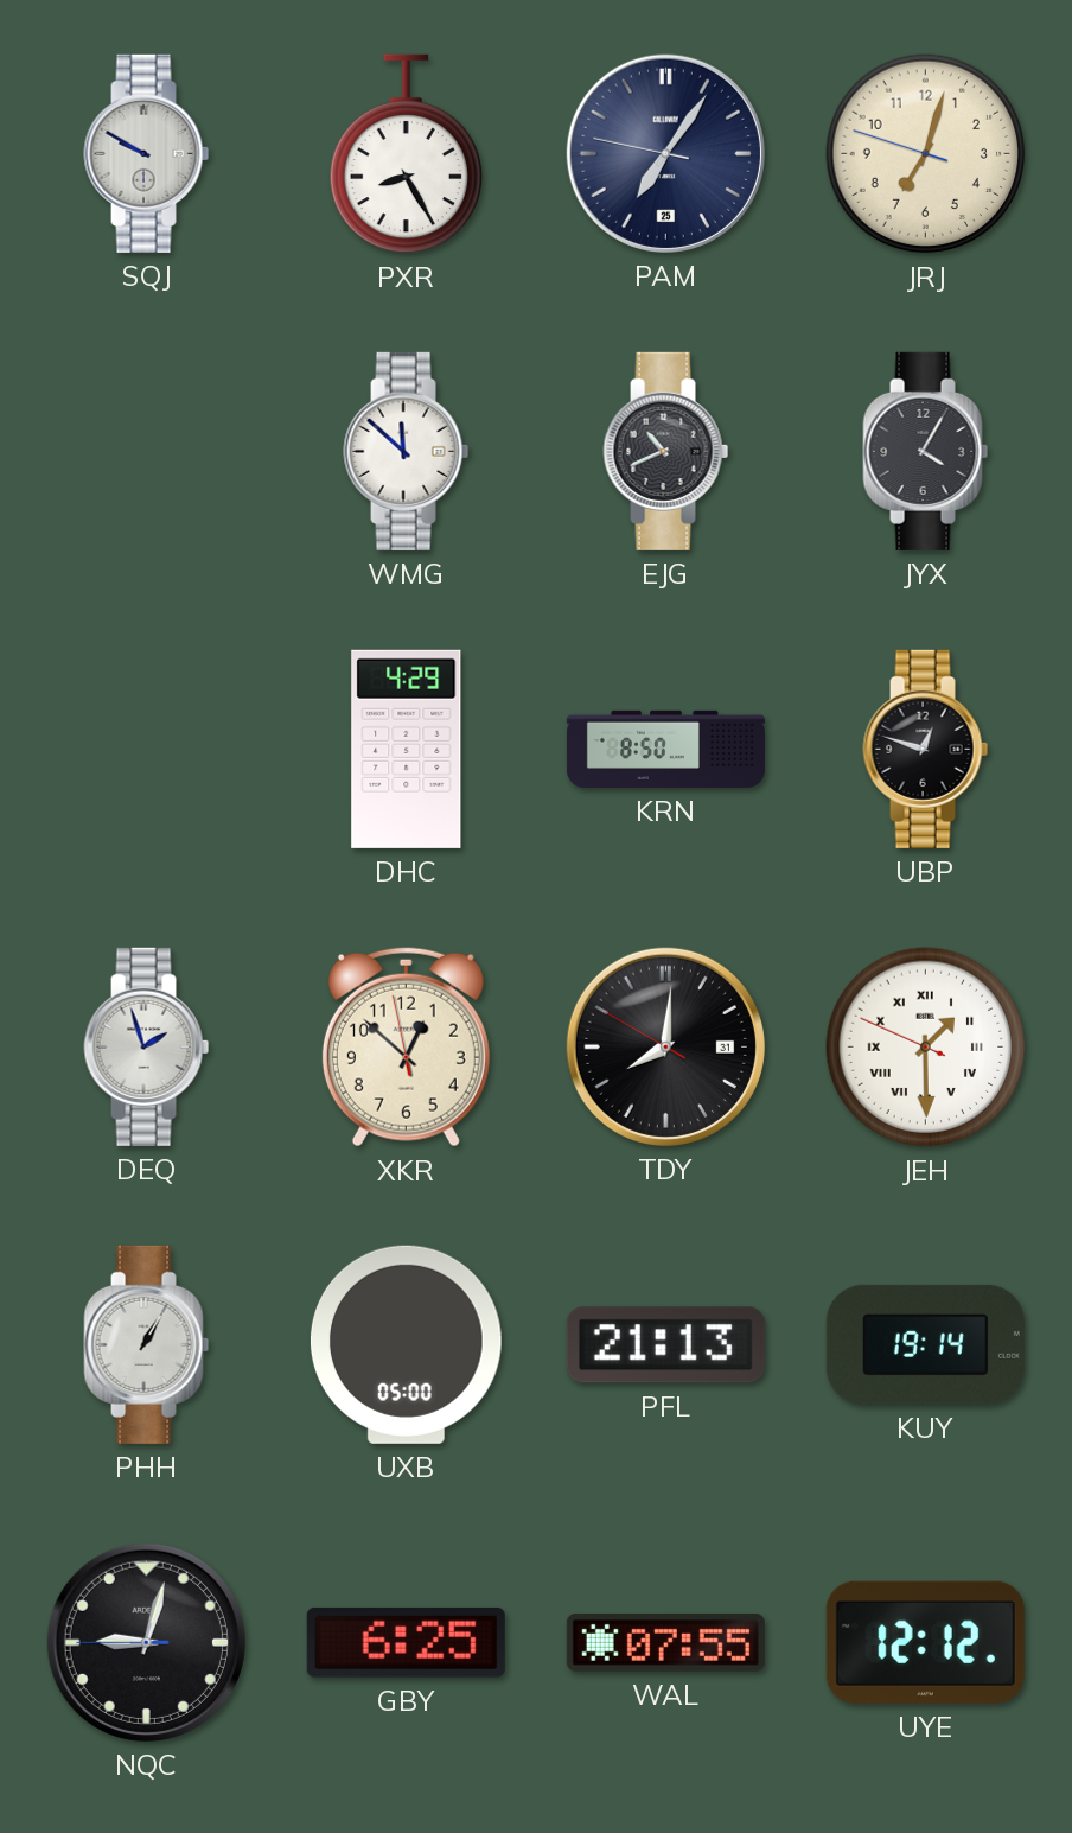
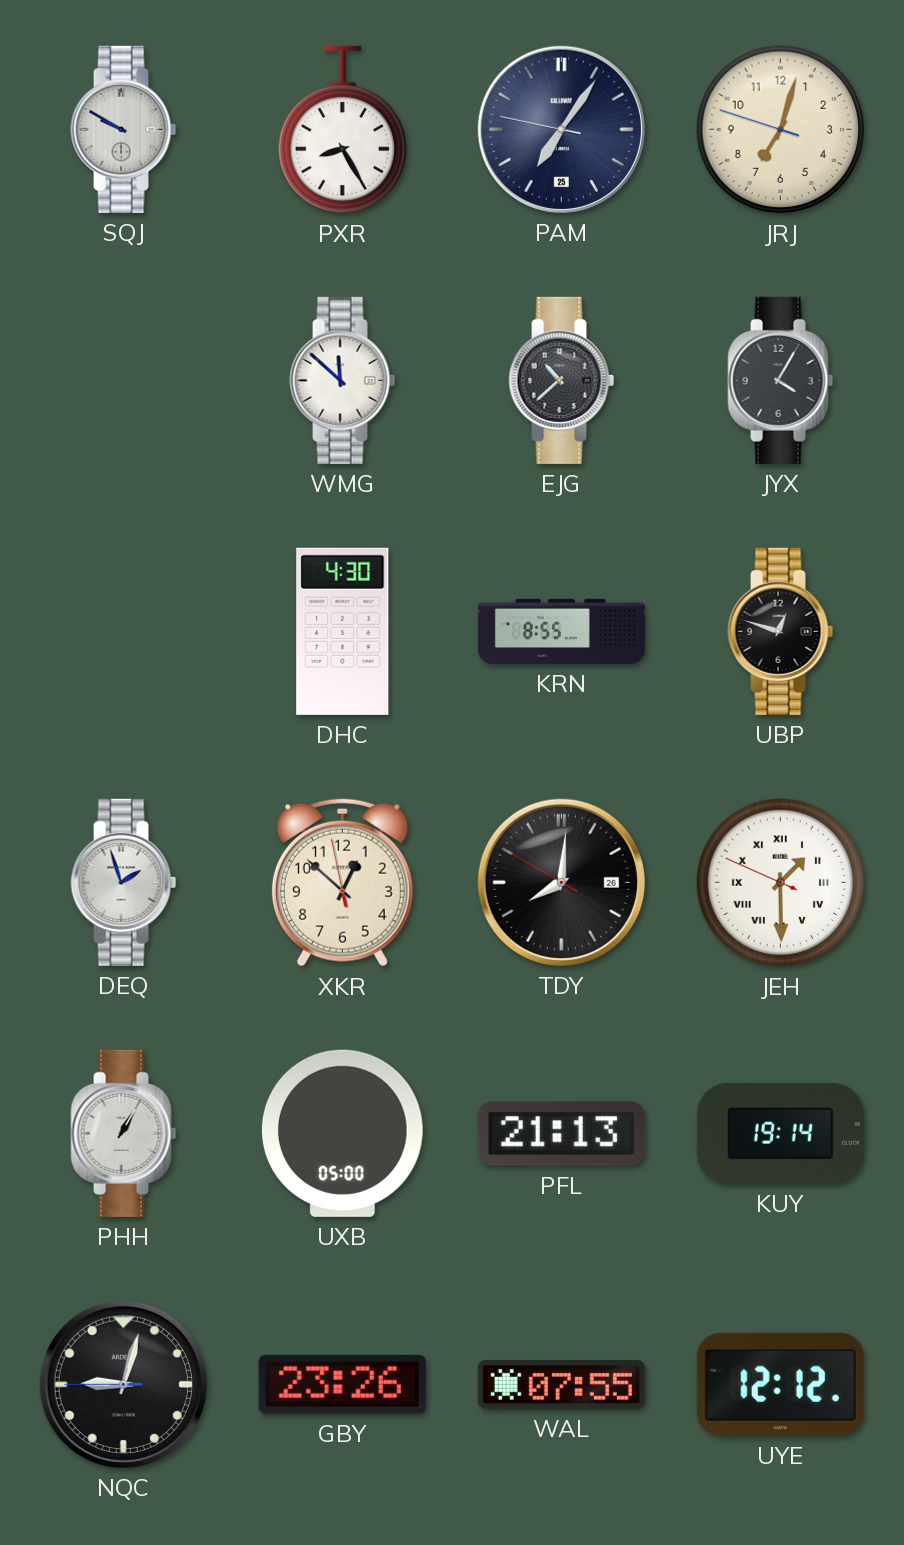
EJG: 10:41 -> 10:38 (562, 380)
DHC: 4:29 -> 4:30 (343, 631)
KRN: 8:50 -> 8:55 (561, 631)
TDY date: 31 -> 26 (561, 882)
GBY: 6:25 -> 23:26 (342, 1384)
